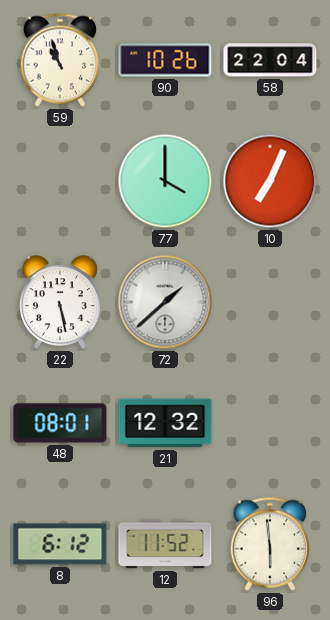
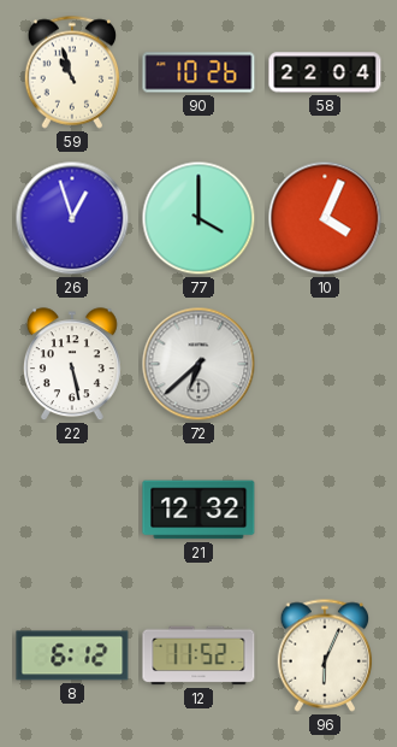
26: none -> 12:57 (72, 218)
10: 7:04 -> 4:04 (325, 218)
72: 1:38 -> 6:38 (198, 364)
48: 08:01 -> none (60, 423)
96: 5:59 -> 6:04 (325, 655)
